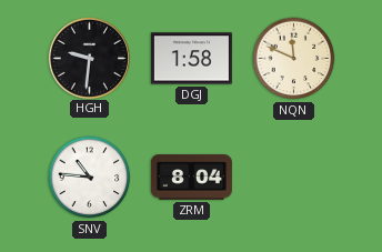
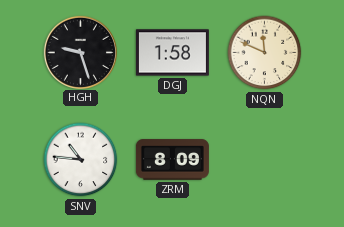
HGH: 9:31 -> 9:27 (80, 52)
ZRM: 8:04 -> 8:09 (172, 160)
